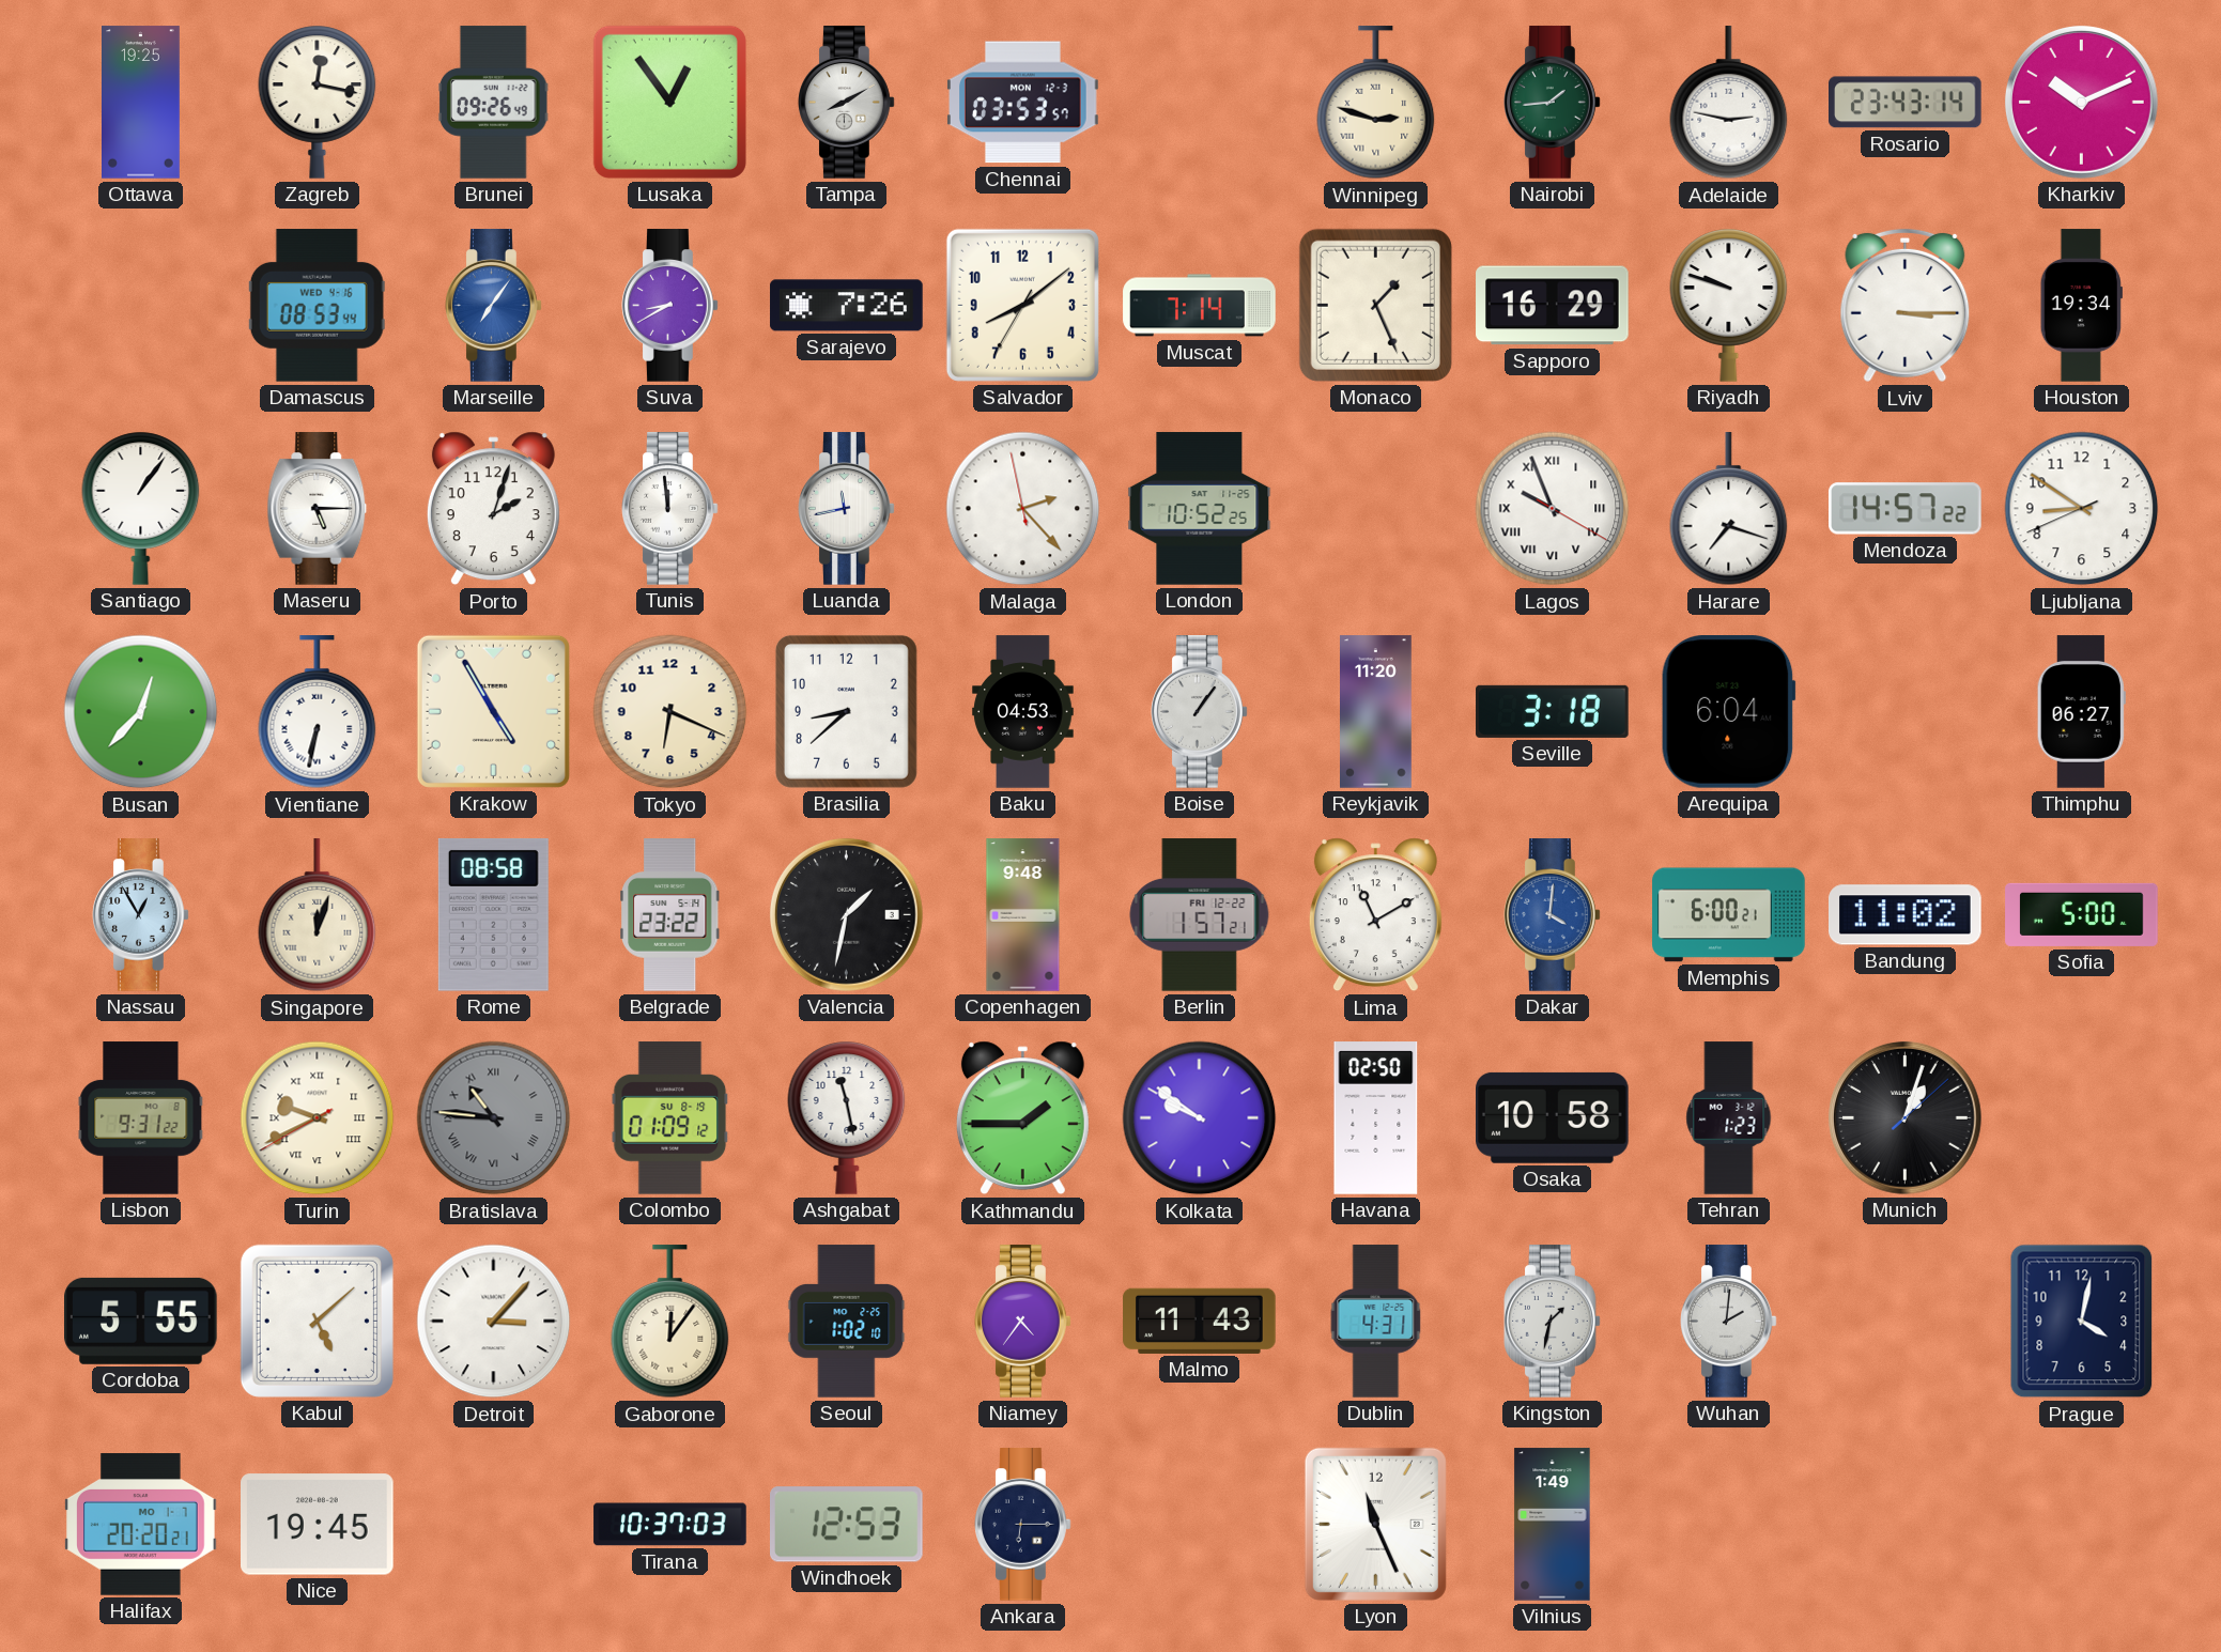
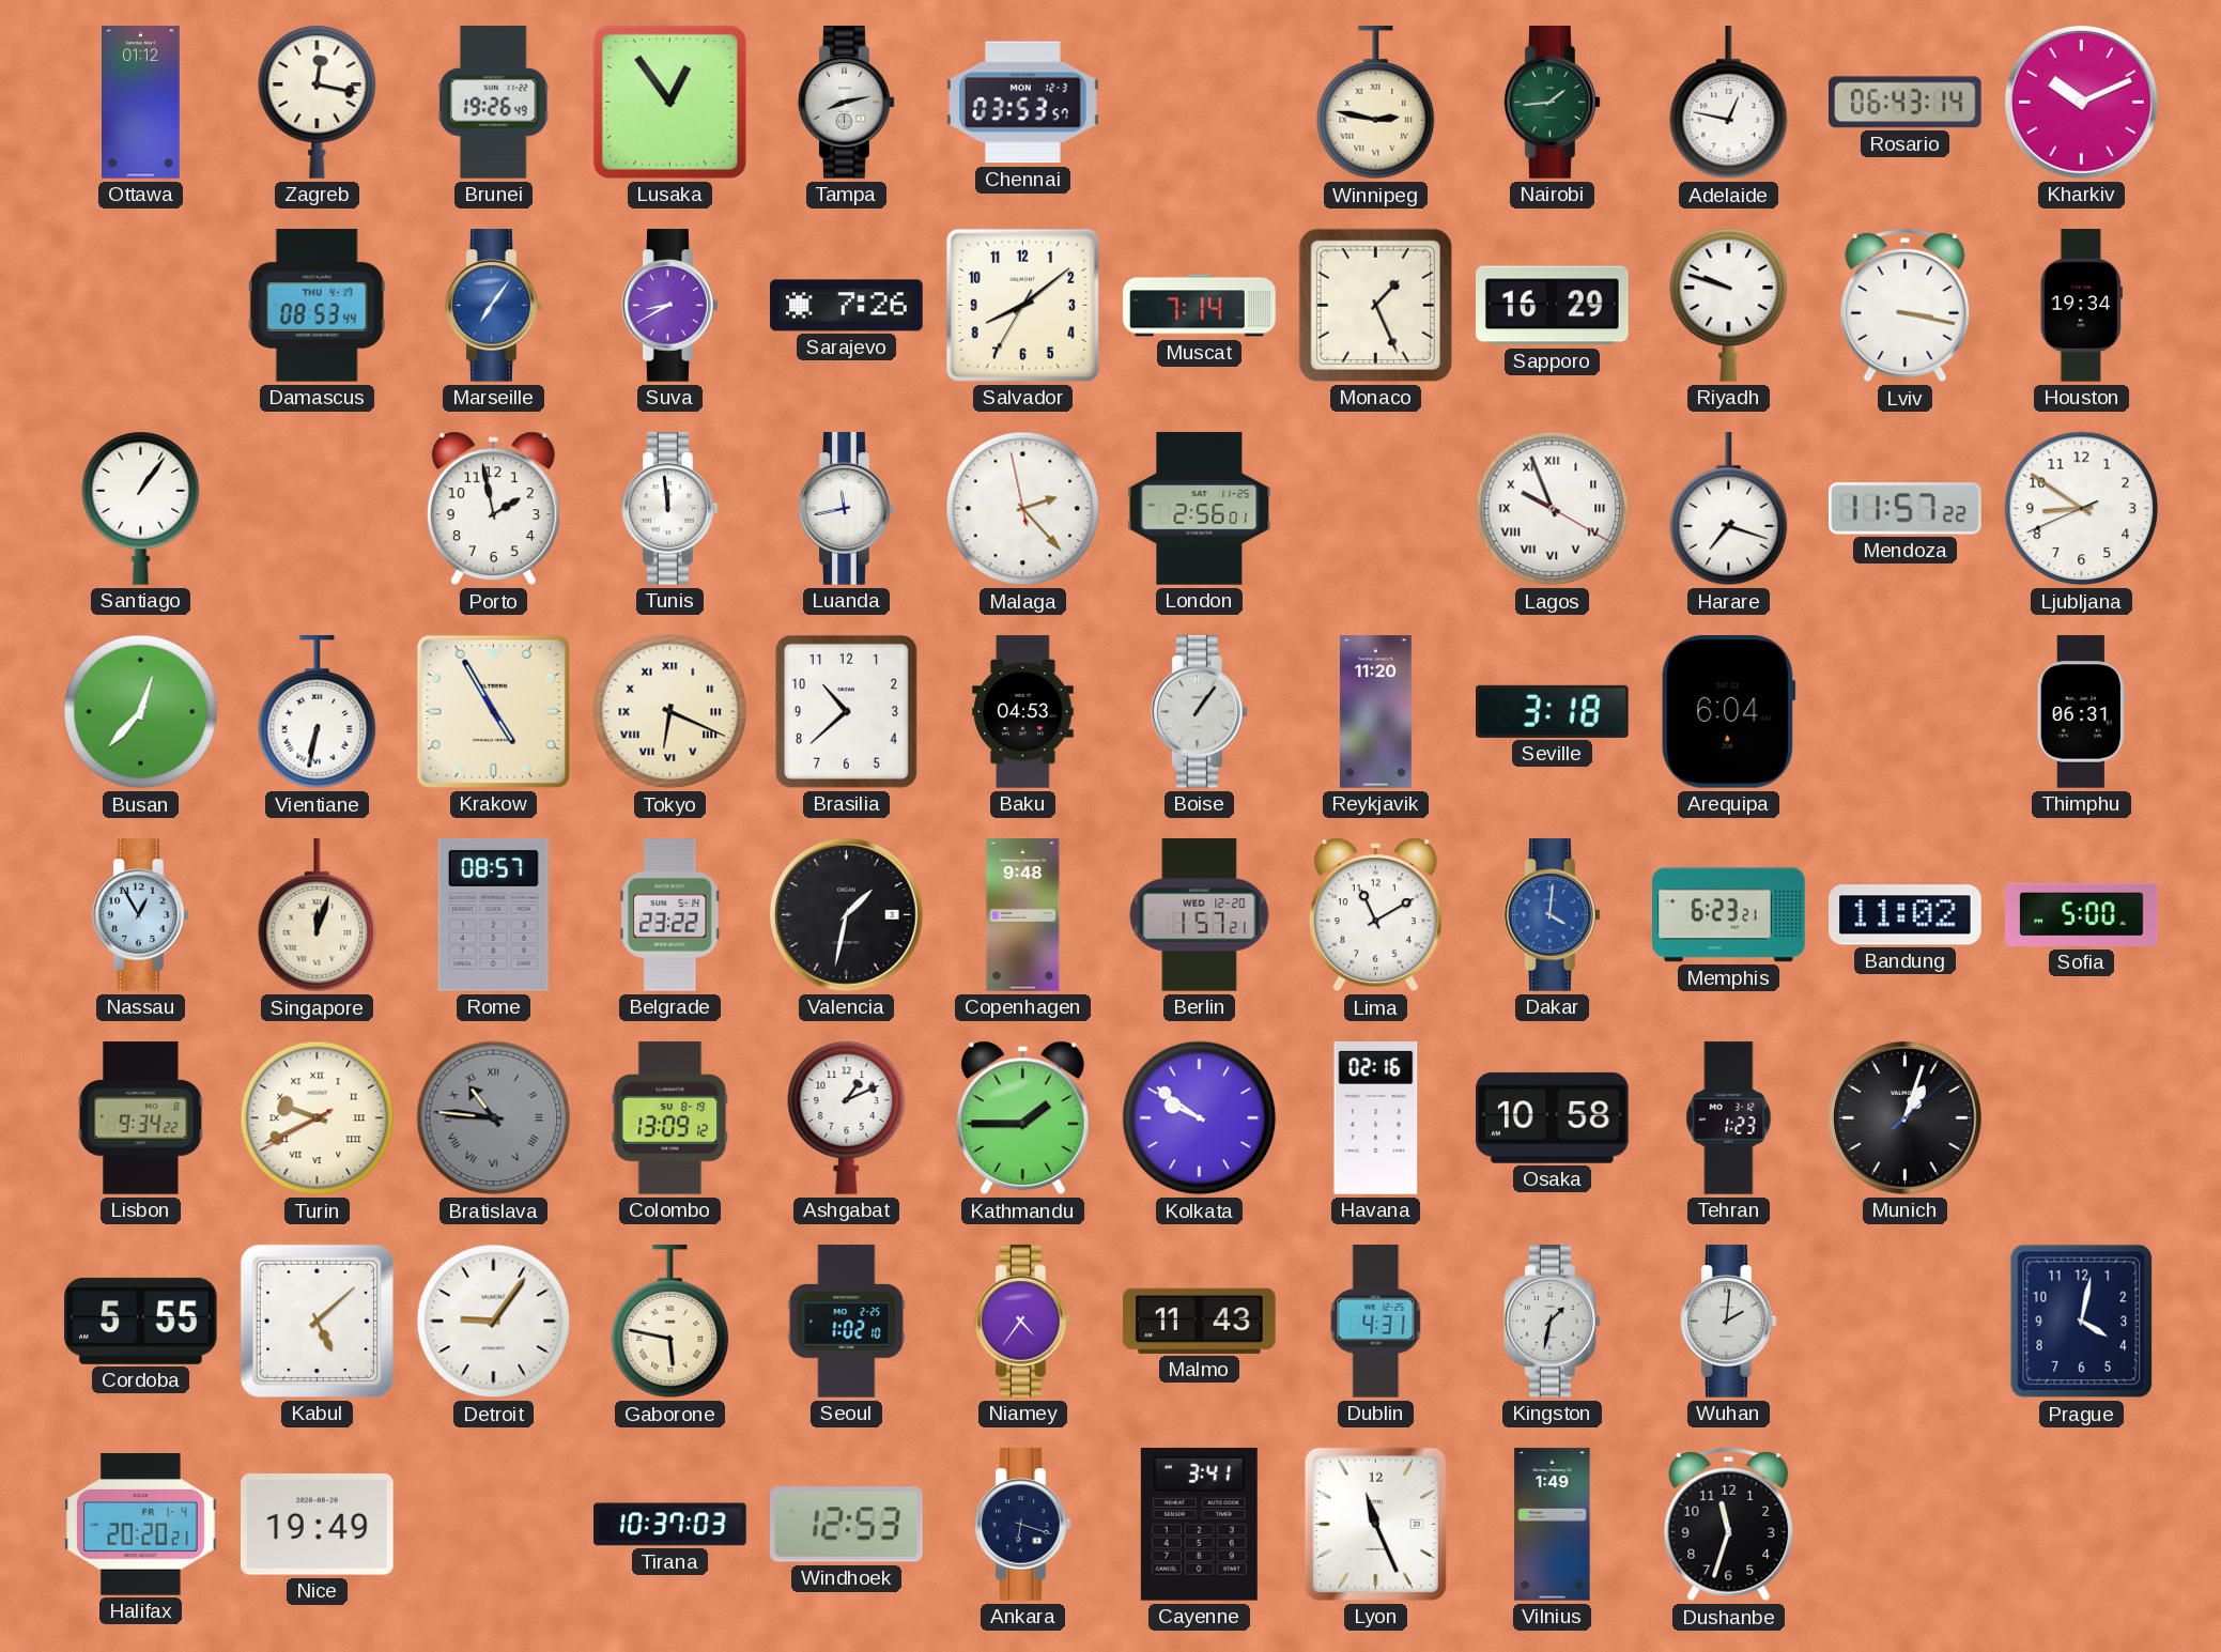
Ottawa: 19:25 -> 01:12 (141, 103)
Brunei: 09:26 -> 19:26 (493, 103)
Tampa: 8:10 -> 8:13 (847, 103)
Winnipeg: 2:48 -> 2:47 (1376, 103)
Adelaide: 2:47 -> 12:47 (1729, 103)
Rosario: 23:43 -> 06:43 (1906, 103)
Damascus date: WED 4-16 -> THU 4-17 (317, 306)
Lviv: 3:15 -> 3:17 (1906, 306)
Maseru: 5:15 -> none (318, 509)
Porto: 2:03 -> 1:58 (493, 509)
London: 10:52 -> 2:56 (1200, 509)
Mendoza: 14:57 -> 11:57 (1906, 509)
Tokyo numerals: Arabic -> Roman (670, 712)
Brasilia: 8:38 -> 10:38 (846, 711)
Thimphu: 06:27 -> 06:31 (2081, 712)
Rome: 08:58 -> 08:57 (493, 914)
Berlin date: FRI 12-22 -> WED 12-20 (1200, 915)
Memphis: 6:00 -> 6:23 (1729, 915)
Lisbon: 9:31 -> 9:34 (141, 1118)
Colombo: 01:09 -> 13:09 (670, 1118)
Ashgabat: 11:28 -> 1:11 (847, 1117)
Havana: 02:50 -> 02:16 (1376, 1118)
Detroit: 3:07 -> 9:06 (494, 1322)
Gaborone: 12:06 -> 5:47 (670, 1322)
Halifax date: MO 1-7 -> FR 1-4 (141, 1525)
Nice: 19:45 -> 19:49 (318, 1525)
Ankara: 6:15 -> 6:18 (1023, 1525)
Cayenne: none -> 3:41 (1199, 1524)
Dushanbe: none -> 11:33 (1729, 1525)
